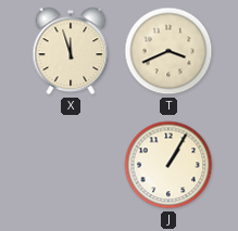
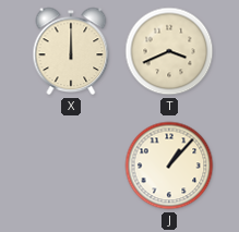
X: 11:57 -> 12:00 (71, 51)
J: 1:05 -> 1:07 (169, 166)
